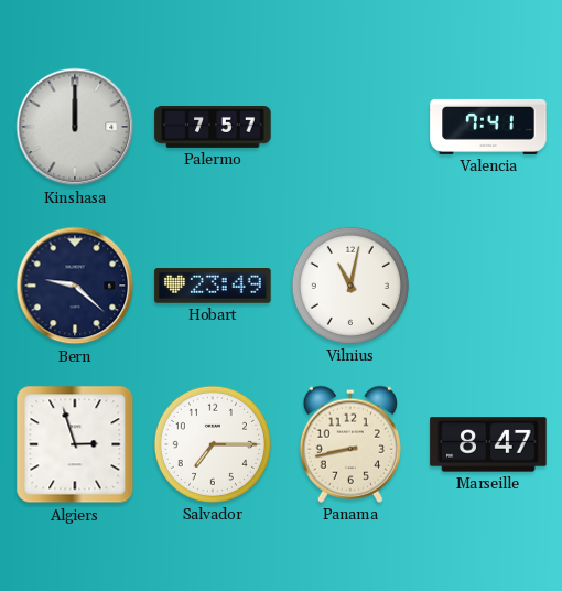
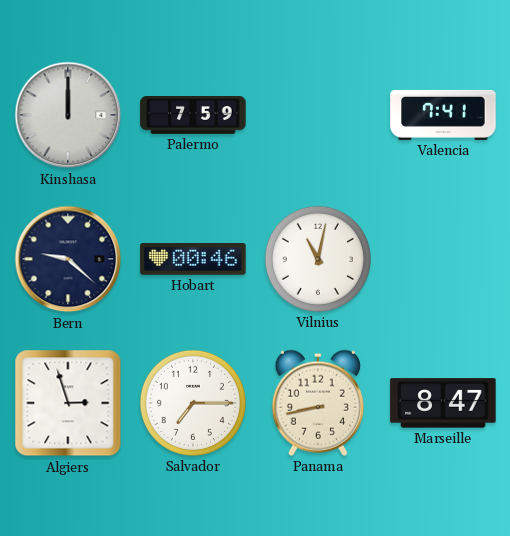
Palermo: 7:57 -> 7:59 (193, 116)
Hobart: 23:49 -> 00:46 (193, 260)
